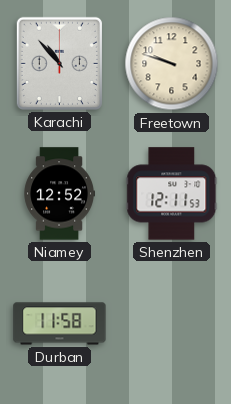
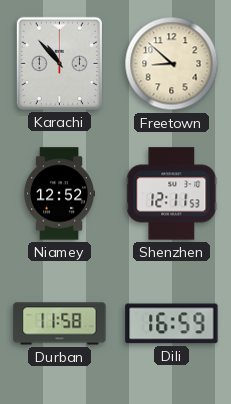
Freetown: 9:48 -> 8:52 (172, 64)
Dili: none -> 16:59 (172, 324)
